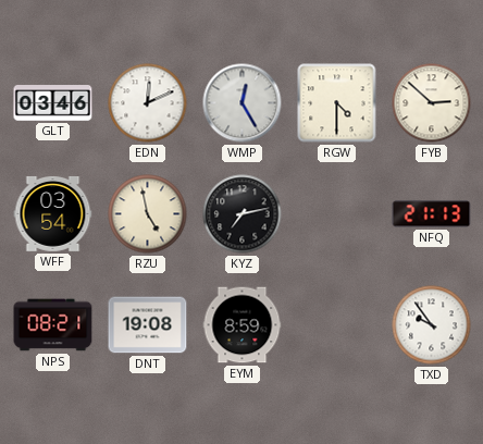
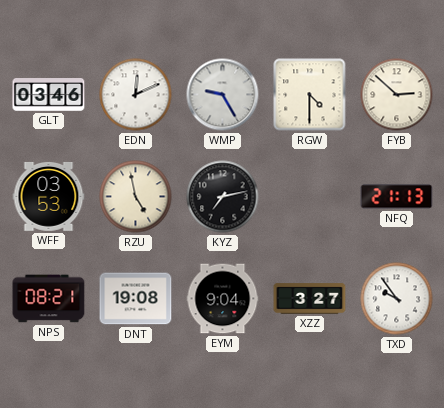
WMP: 12:25 -> 9:25 (223, 95)
WFF: 03:54 -> 03:53 (49, 196)
EYM: 8:59 -> 9:04 (223, 299)
XZZ: none -> 3:27 (310, 299)
